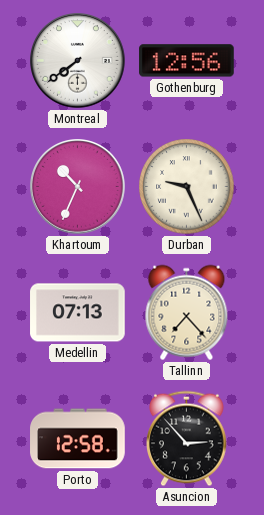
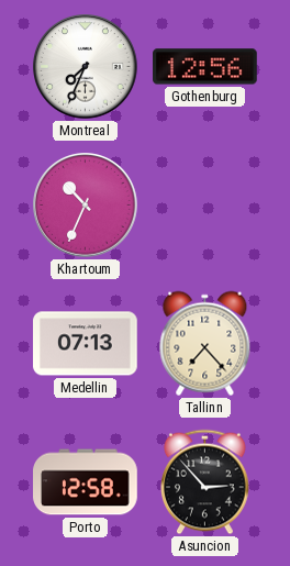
Montreal: 7:39 -> 7:34 (86, 67)
Durban: 9:26 -> none (187, 187)
